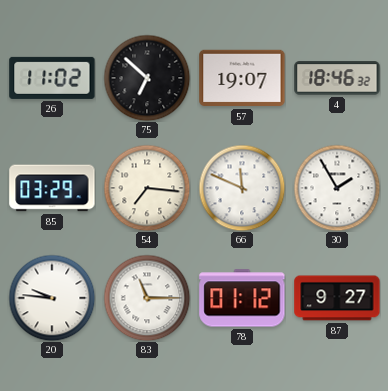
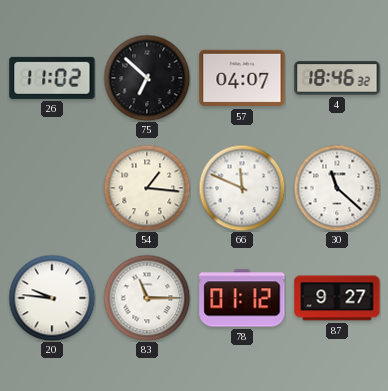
57: 19:07 -> 04:07 (242, 78)
85: 03:29 -> none (52, 188)
54: 7:16 -> 1:16 (147, 188)
30: 1:55 -> 11:22 (337, 188)
